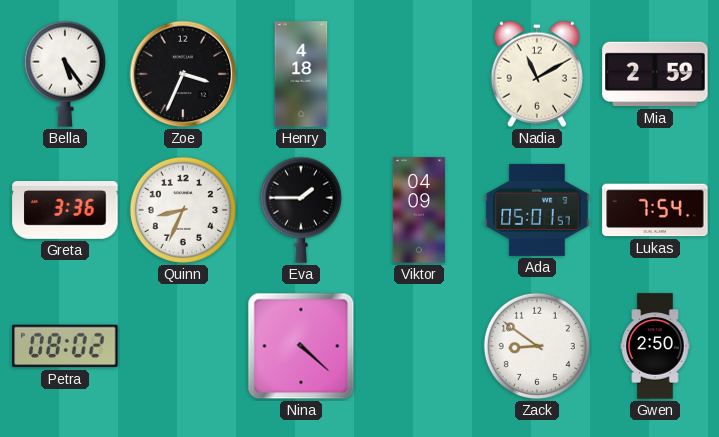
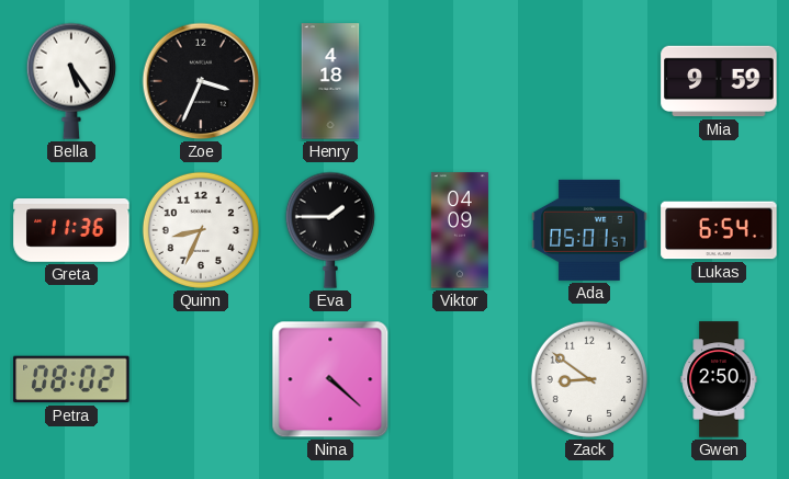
Nadia: 11:10 -> none (537, 74)
Mia: 2:59 -> 9:59 (719, 81)
Greta: 3:36 -> 11:36 (71, 231)
Lukas: 7:54 -> 6:54 (719, 230)
